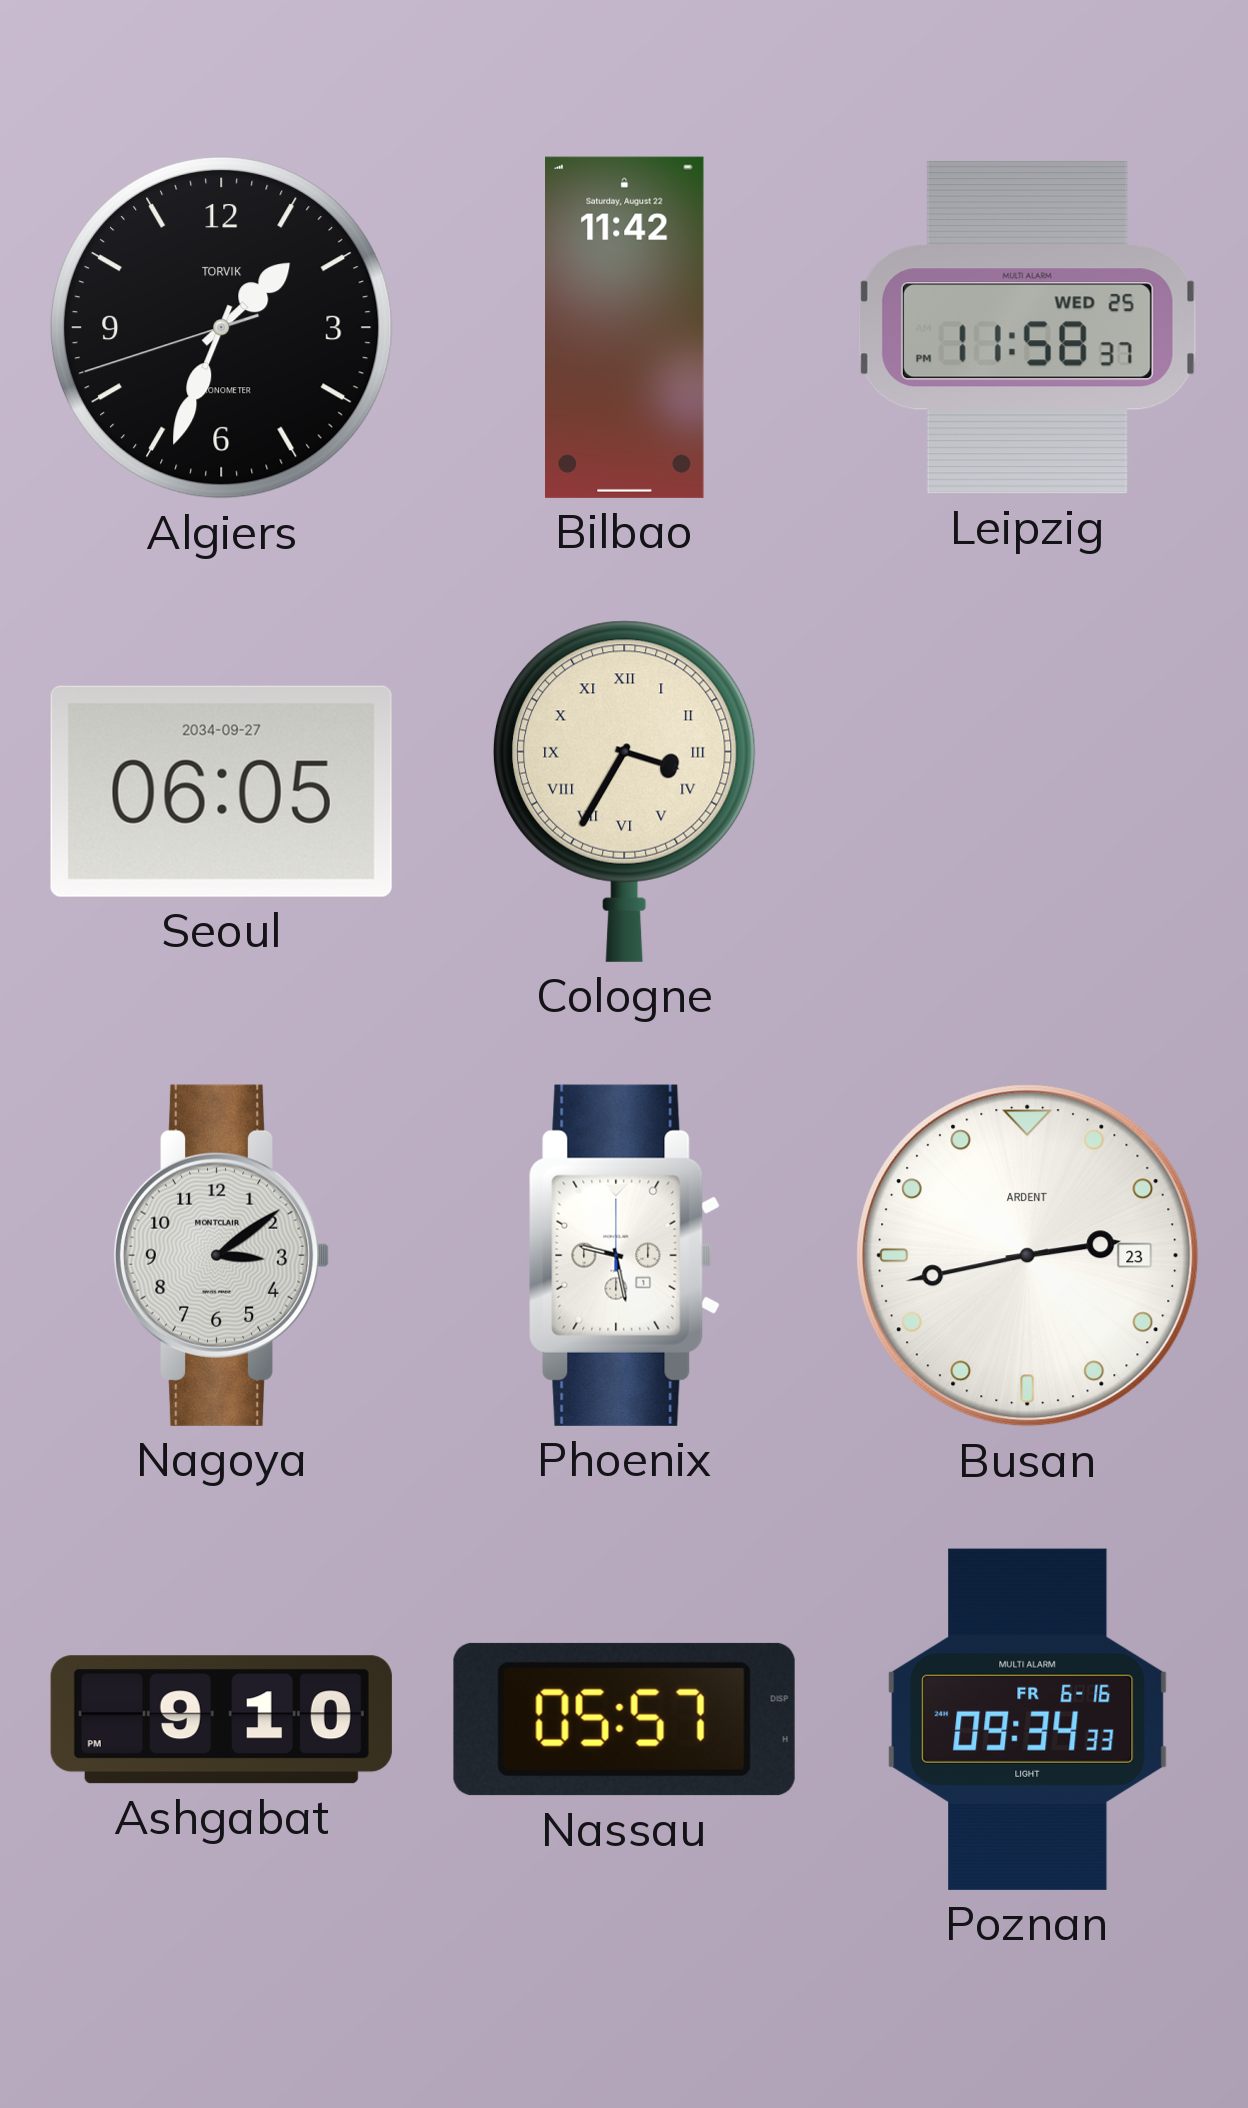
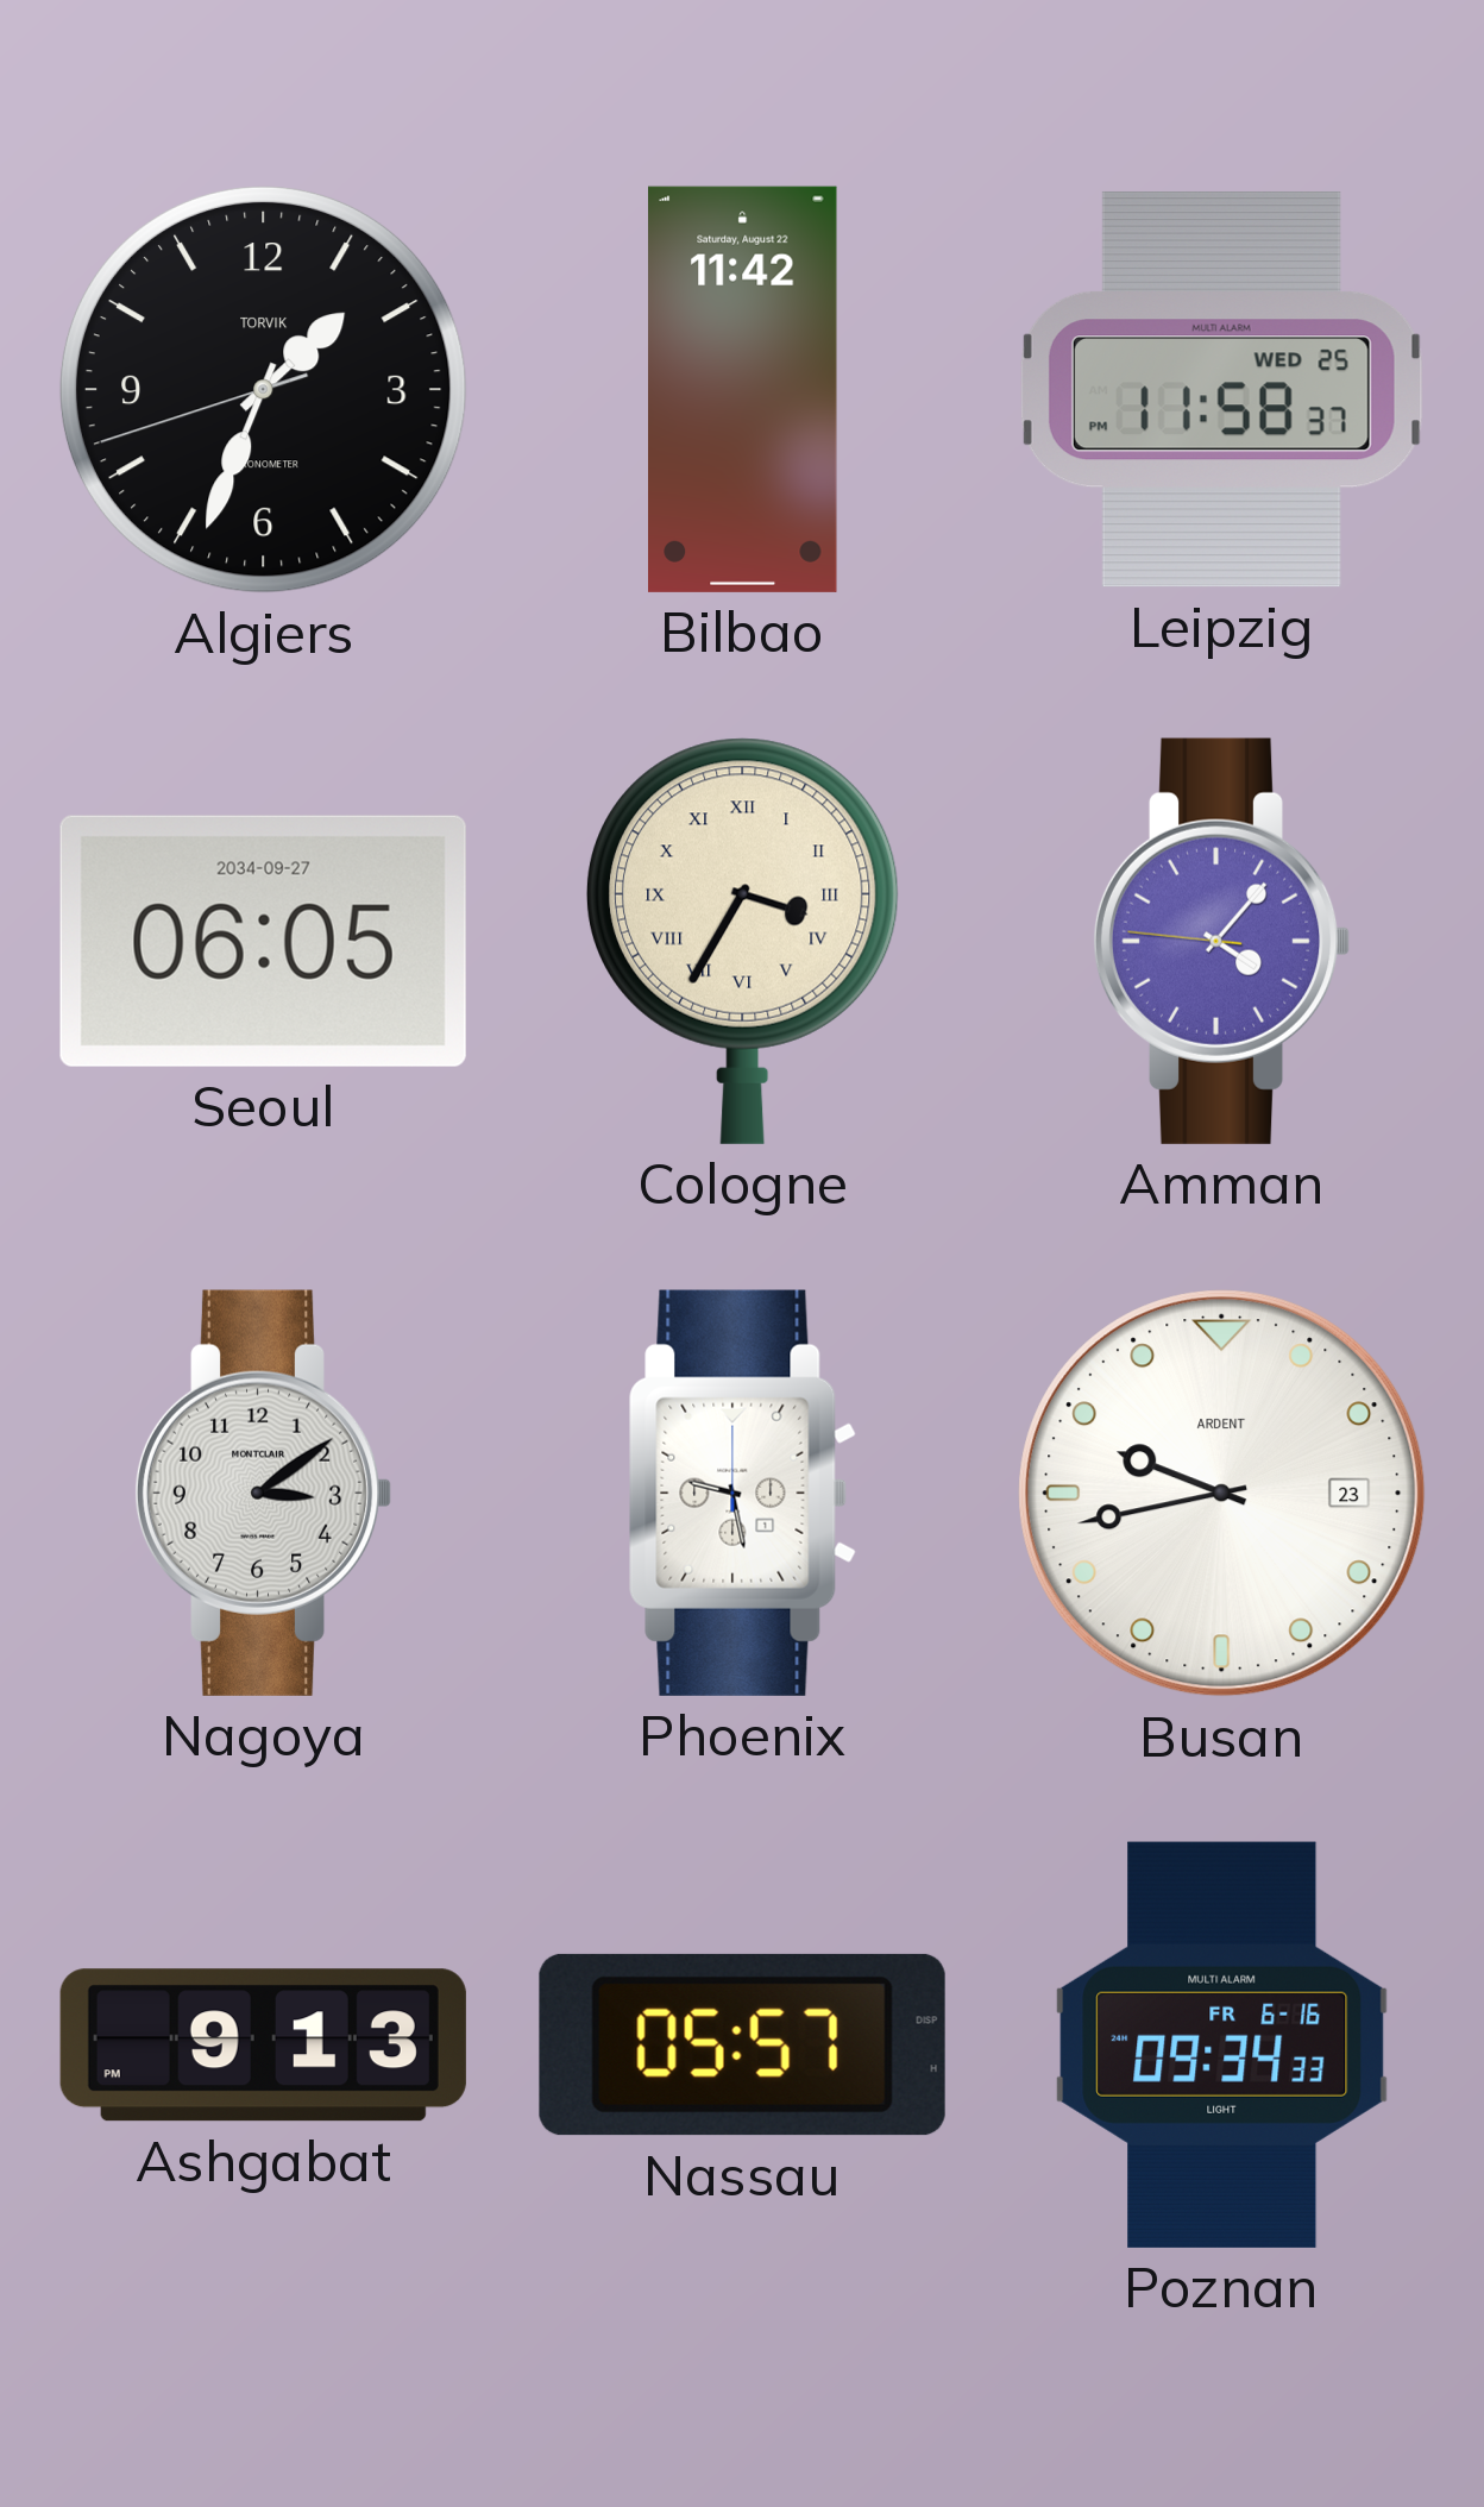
Amman: none -> 4:06 (1221, 941)
Busan: 2:43 -> 9:43 (1222, 1494)
Ashgabat: 9:10 -> 9:13 (263, 2046)
